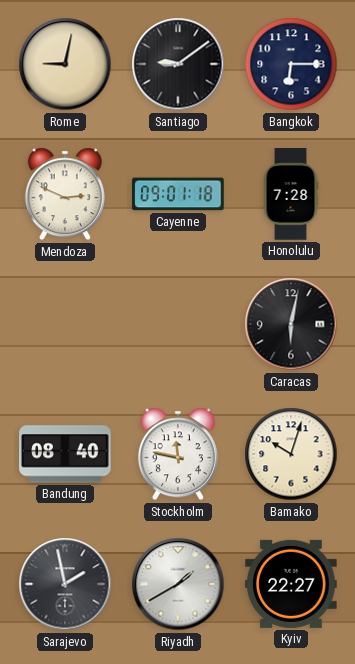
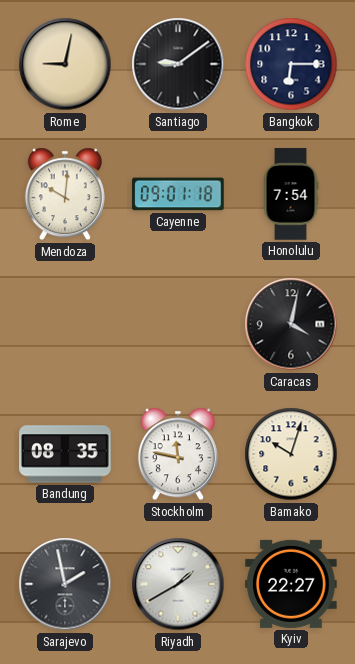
Mendoza: 2:49 -> 10:01 (65, 194)
Honolulu: 7:28 -> 7:54 (291, 194)
Caracas: 6:02 -> 4:02 (291, 324)
Bandung: 08:40 -> 08:35 (65, 454)
